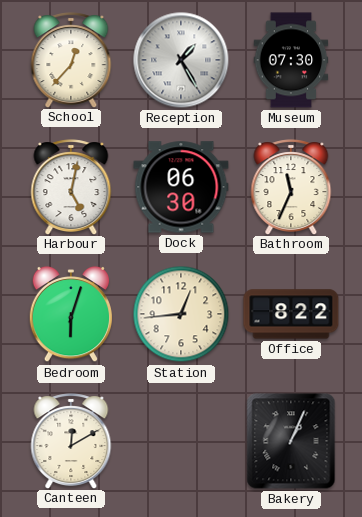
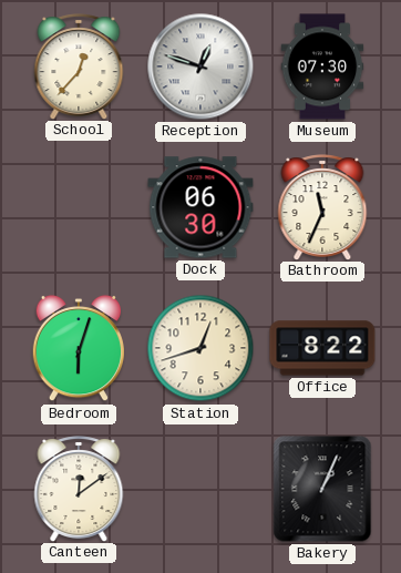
Reception: 1:25 -> 12:48 (200, 66)
Harbour: 5:02 -> none (71, 187)
Station: 12:44 -> 12:42 (200, 348)
Canteen: 12:10 -> 12:09 (79, 489)
